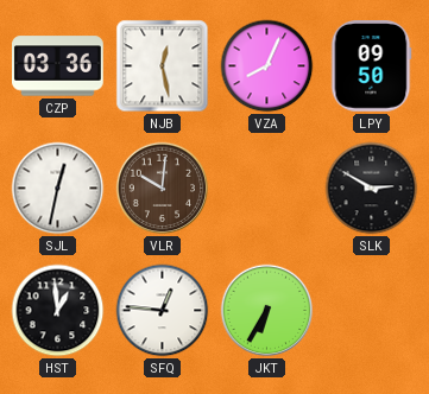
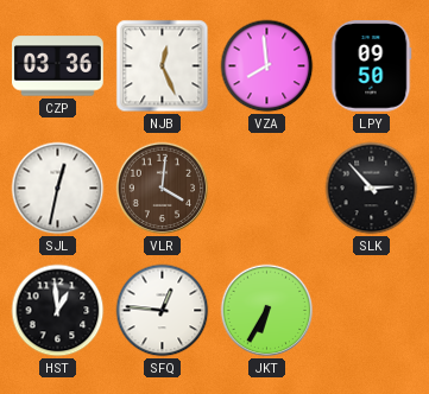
NJB: 12:28 -> 12:26 (163, 66)
VZA: 8:04 -> 7:59 (267, 66)
VLR: 10:01 -> 4:01 (163, 189)
SLK: 2:50 -> 2:53 (372, 189)
